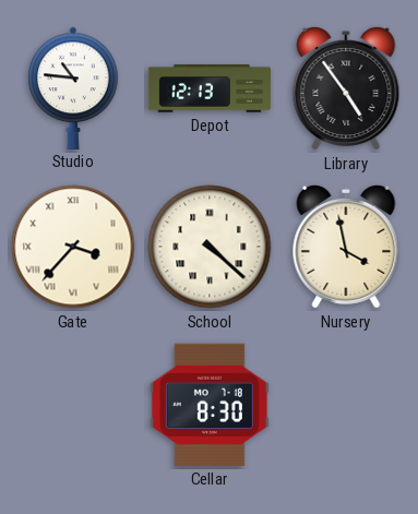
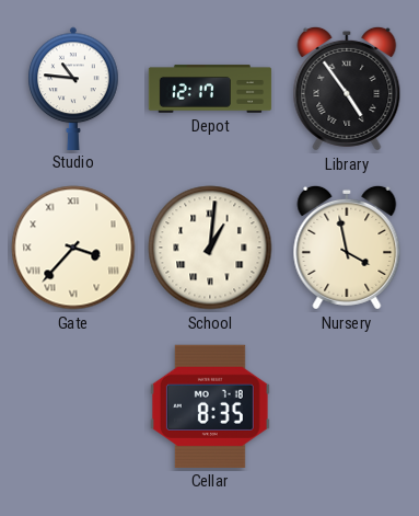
Depot: 12:13 -> 12:17 (210, 89)
School: 4:22 -> 1:01 (210, 248)
Cellar: 8:30 -> 8:35 (210, 406)
